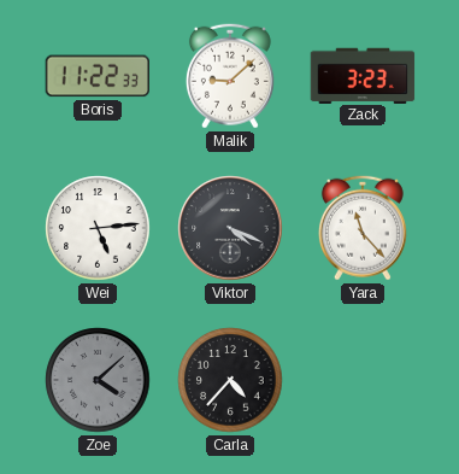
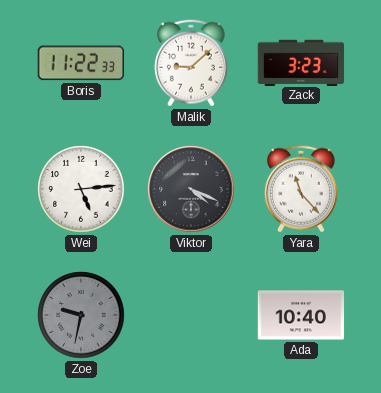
Zoe: 4:08 -> 9:32 (81, 315)
Carla: 4:37 -> none (230, 380)
Ada: none -> 10:40 (301, 315)
